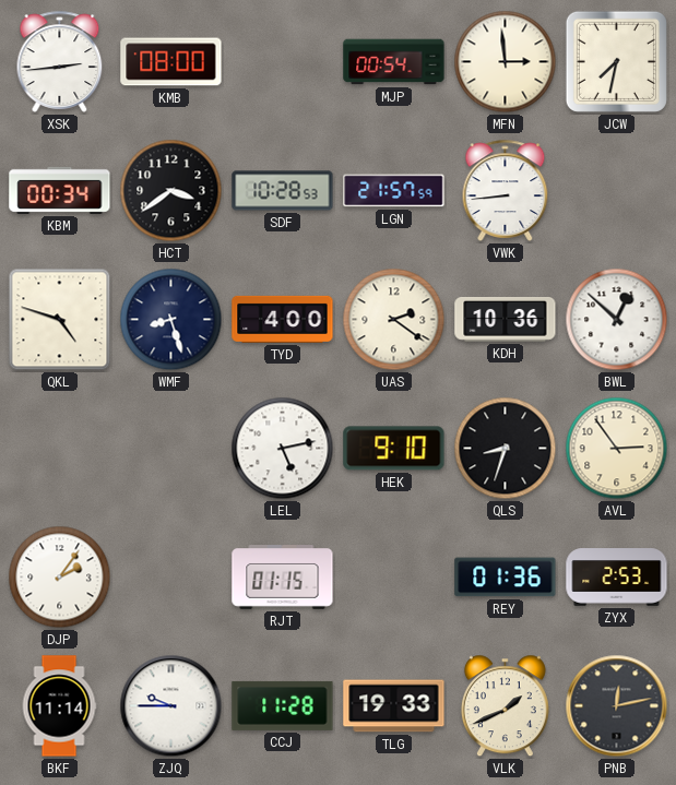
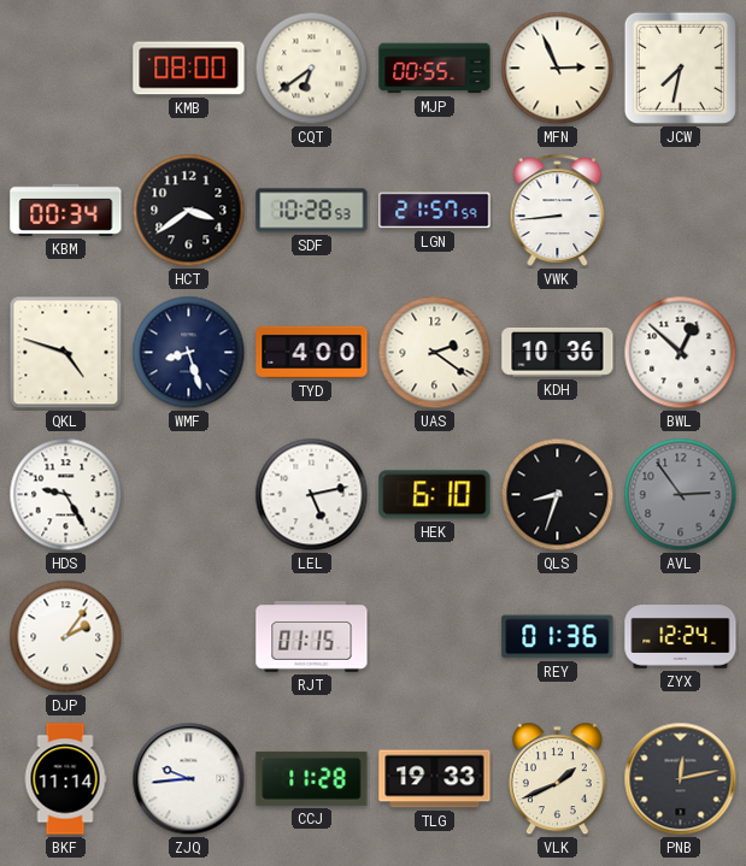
XSK: 2:44 -> none (60, 61)
CQT: none -> 6:39 (312, 69)
MJP: 00:54 -> 00:55 (435, 69)
MFN: 2:59 -> 2:56 (558, 69)
HDS: none -> 9:25 (66, 495)
HEK: 9:10 -> 6:10 (435, 495)
AVL dial: cream -> grey (681, 495)
ZYX: 2:53 -> 12:24 (681, 637)
ZJQ: 9:45 -> 9:44 (189, 779)
